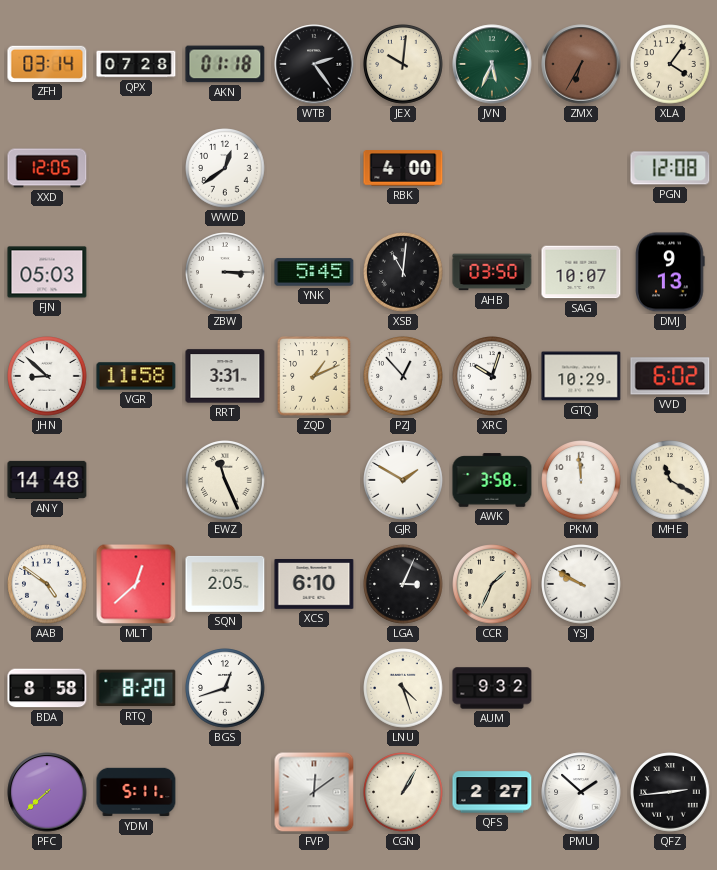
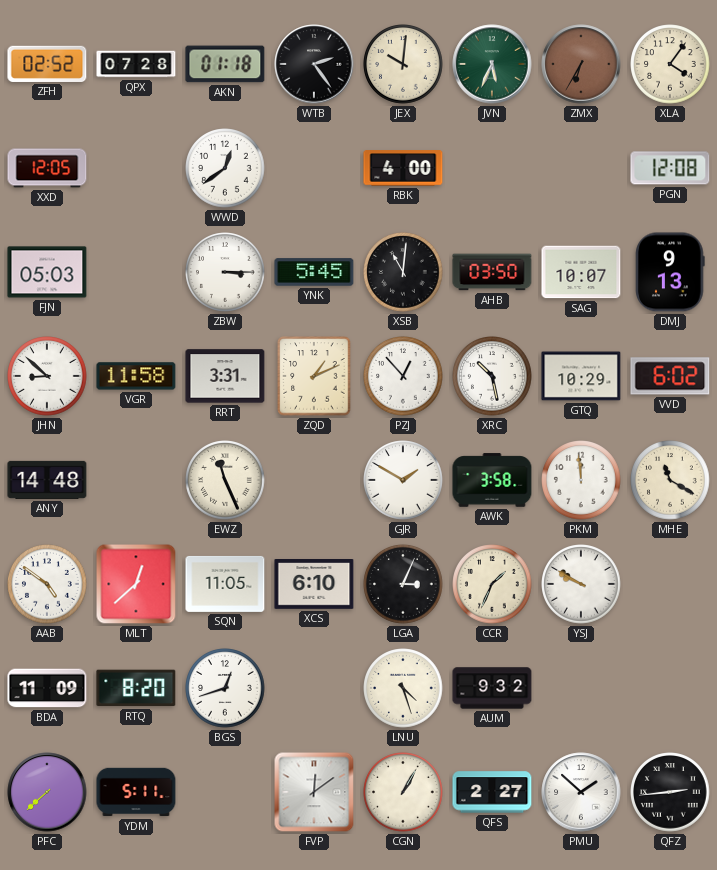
ZFH: 03:14 -> 02:52 (47, 64)
XRC: 10:03 -> 10:28 (492, 376)
SQN: 2:05 -> 11:05 (225, 584)
BDA: 8:58 -> 11:09 (47, 688)
